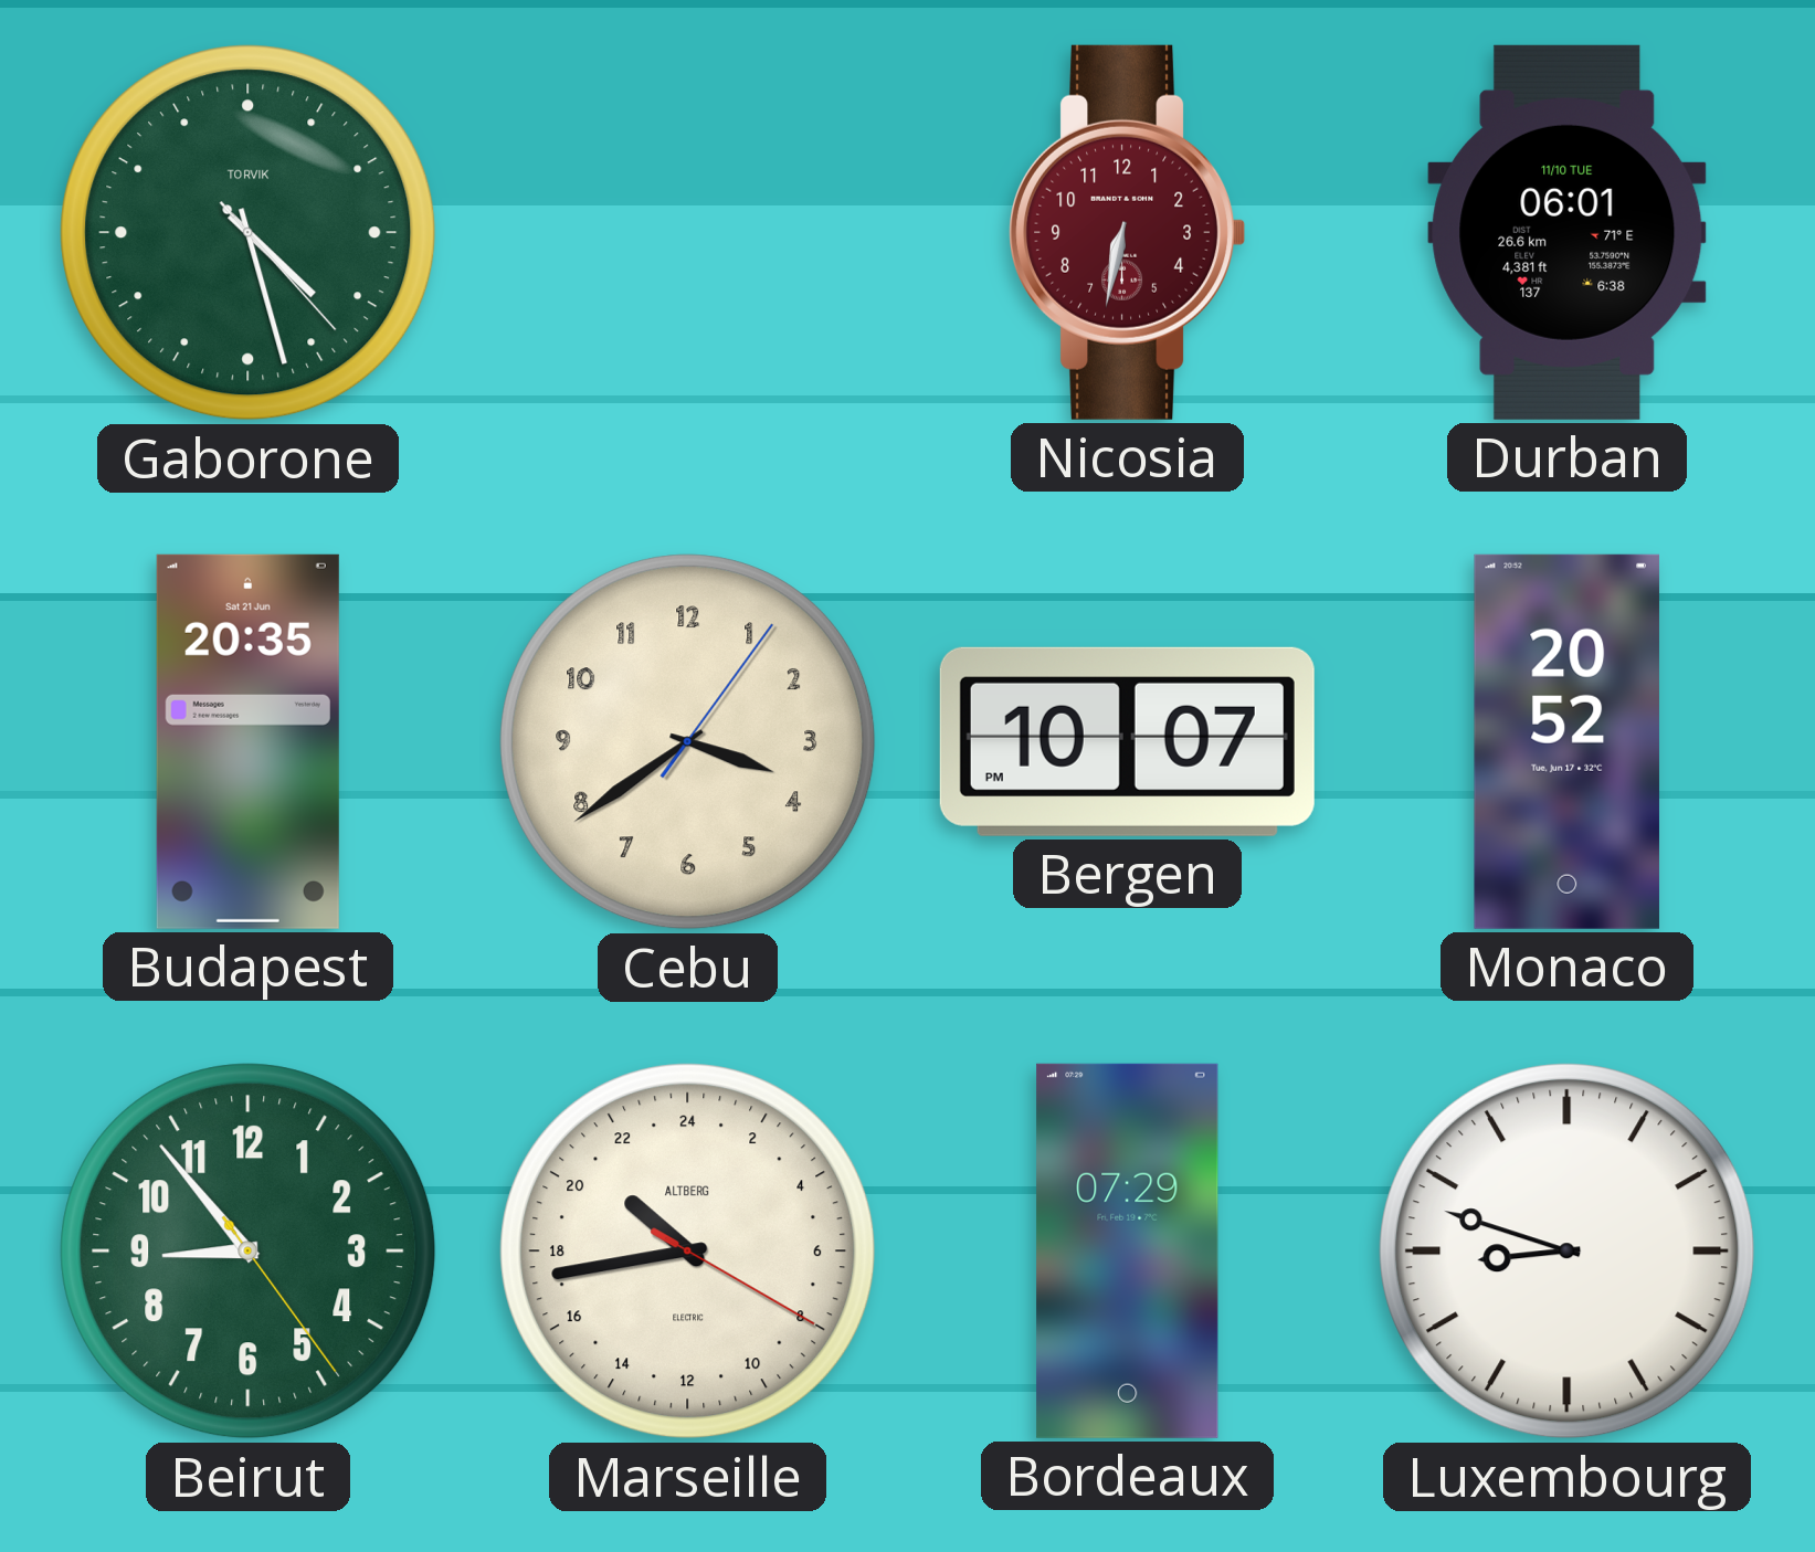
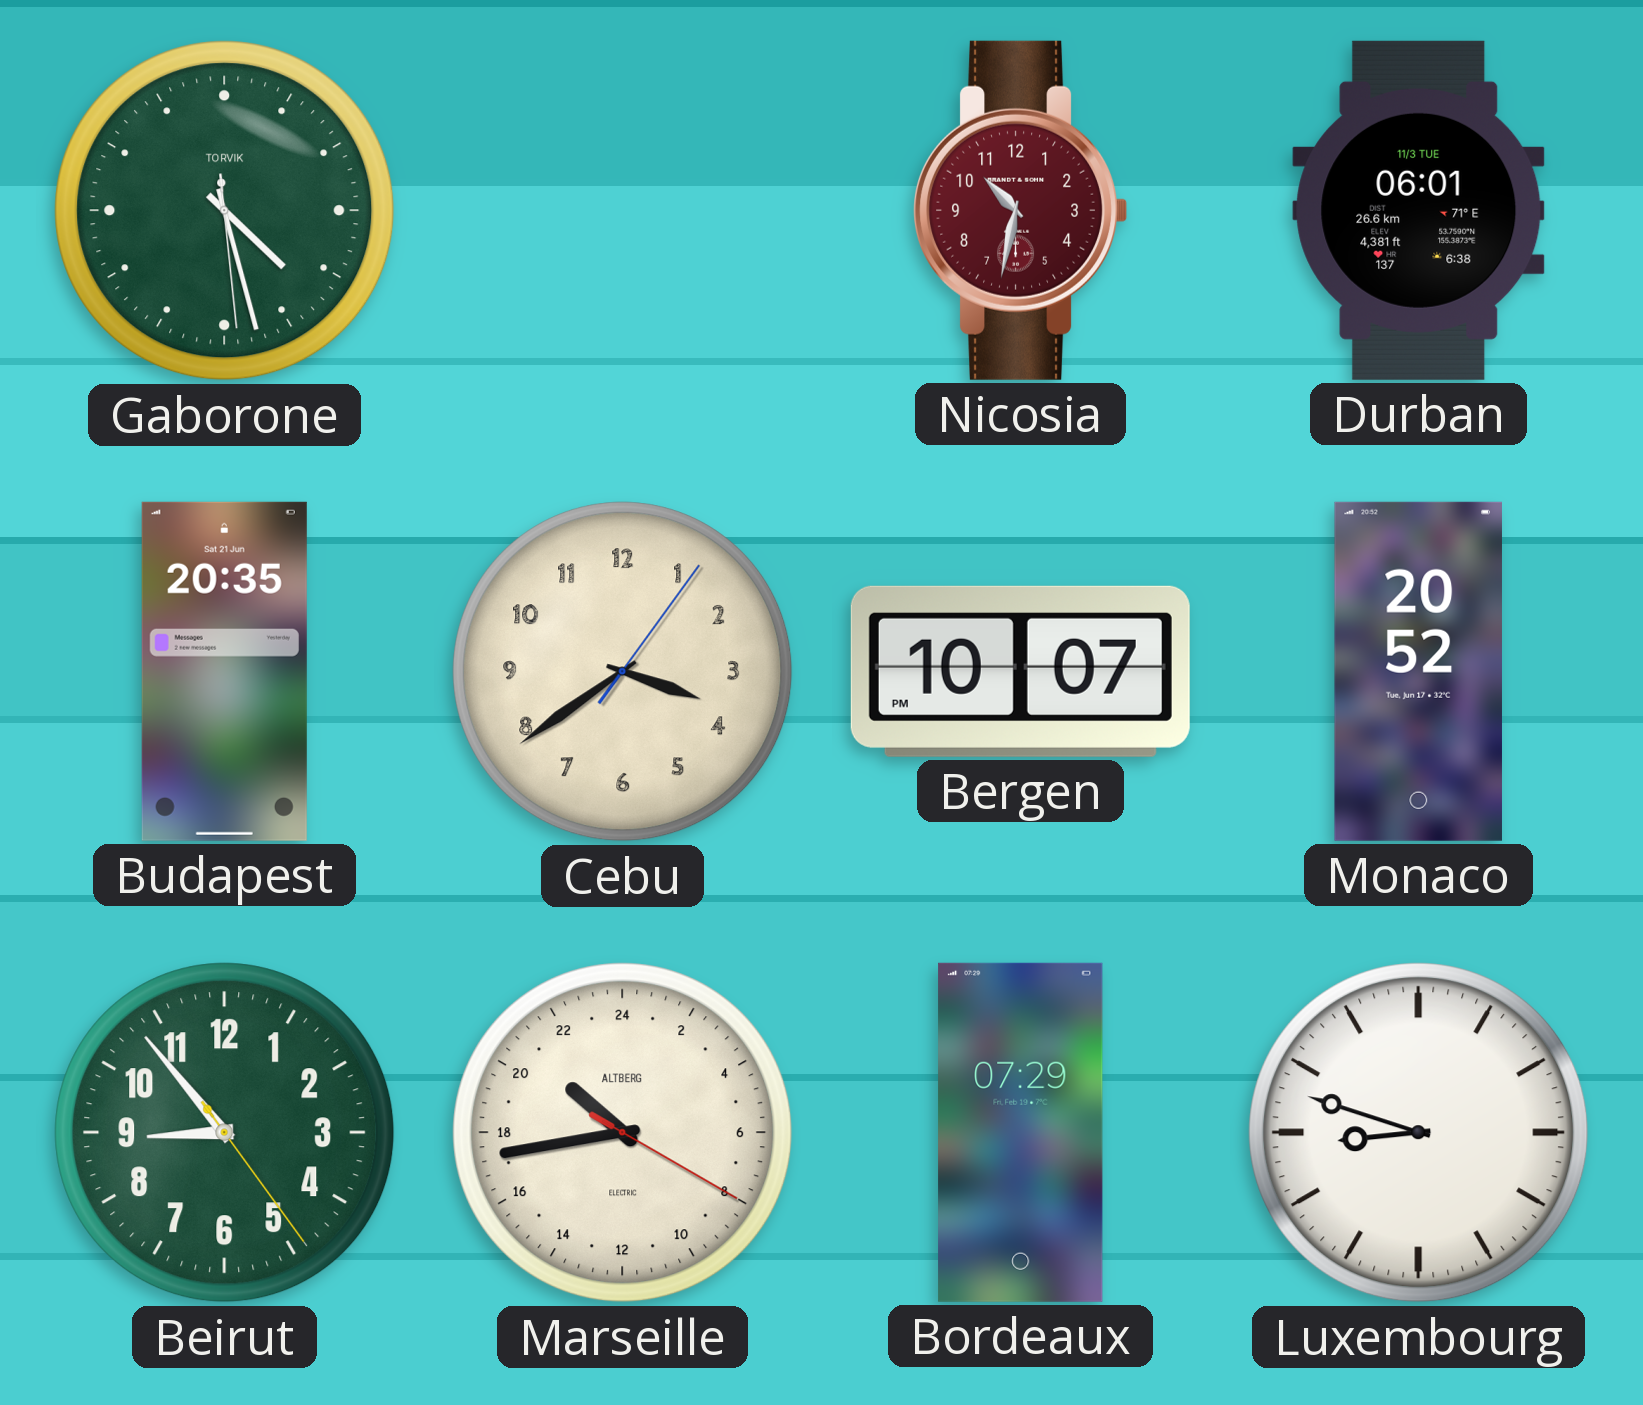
Gaborone: 4:27:23 -> 4:27:29 (225, 211)
Nicosia: 6:32 -> 10:32 (1021, 210)
Durban date: 11/10 TUE -> 11/3 TUE (1419, 210)
